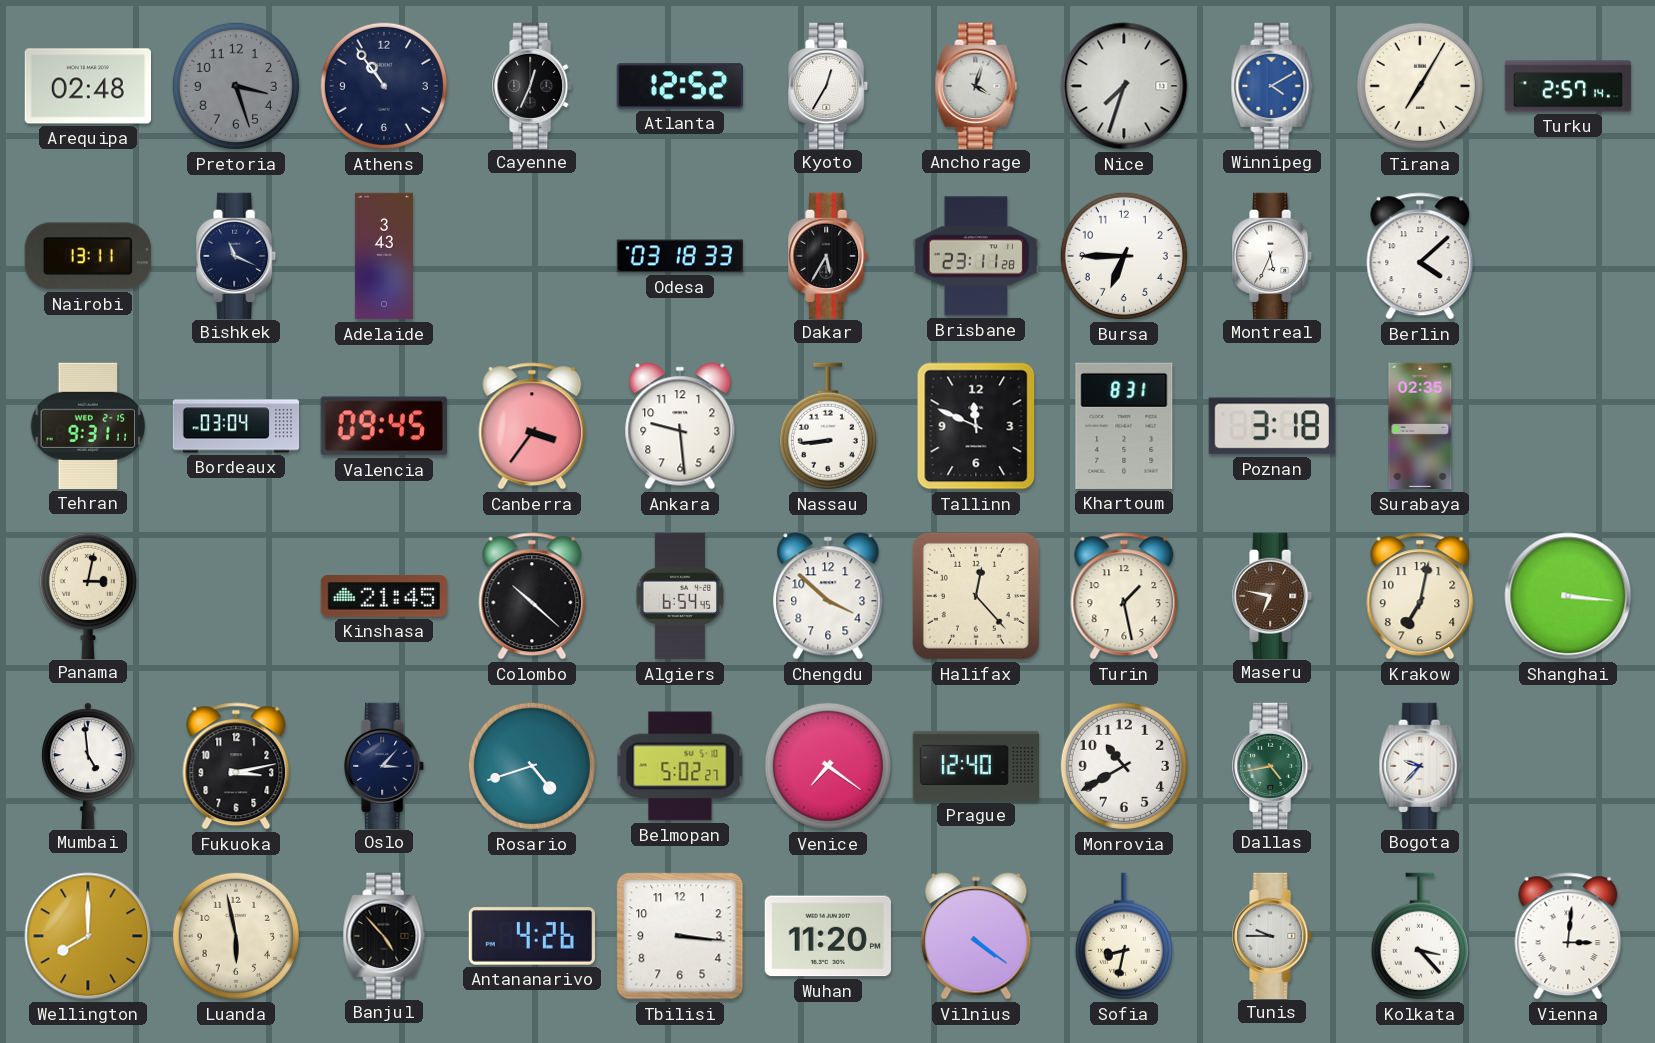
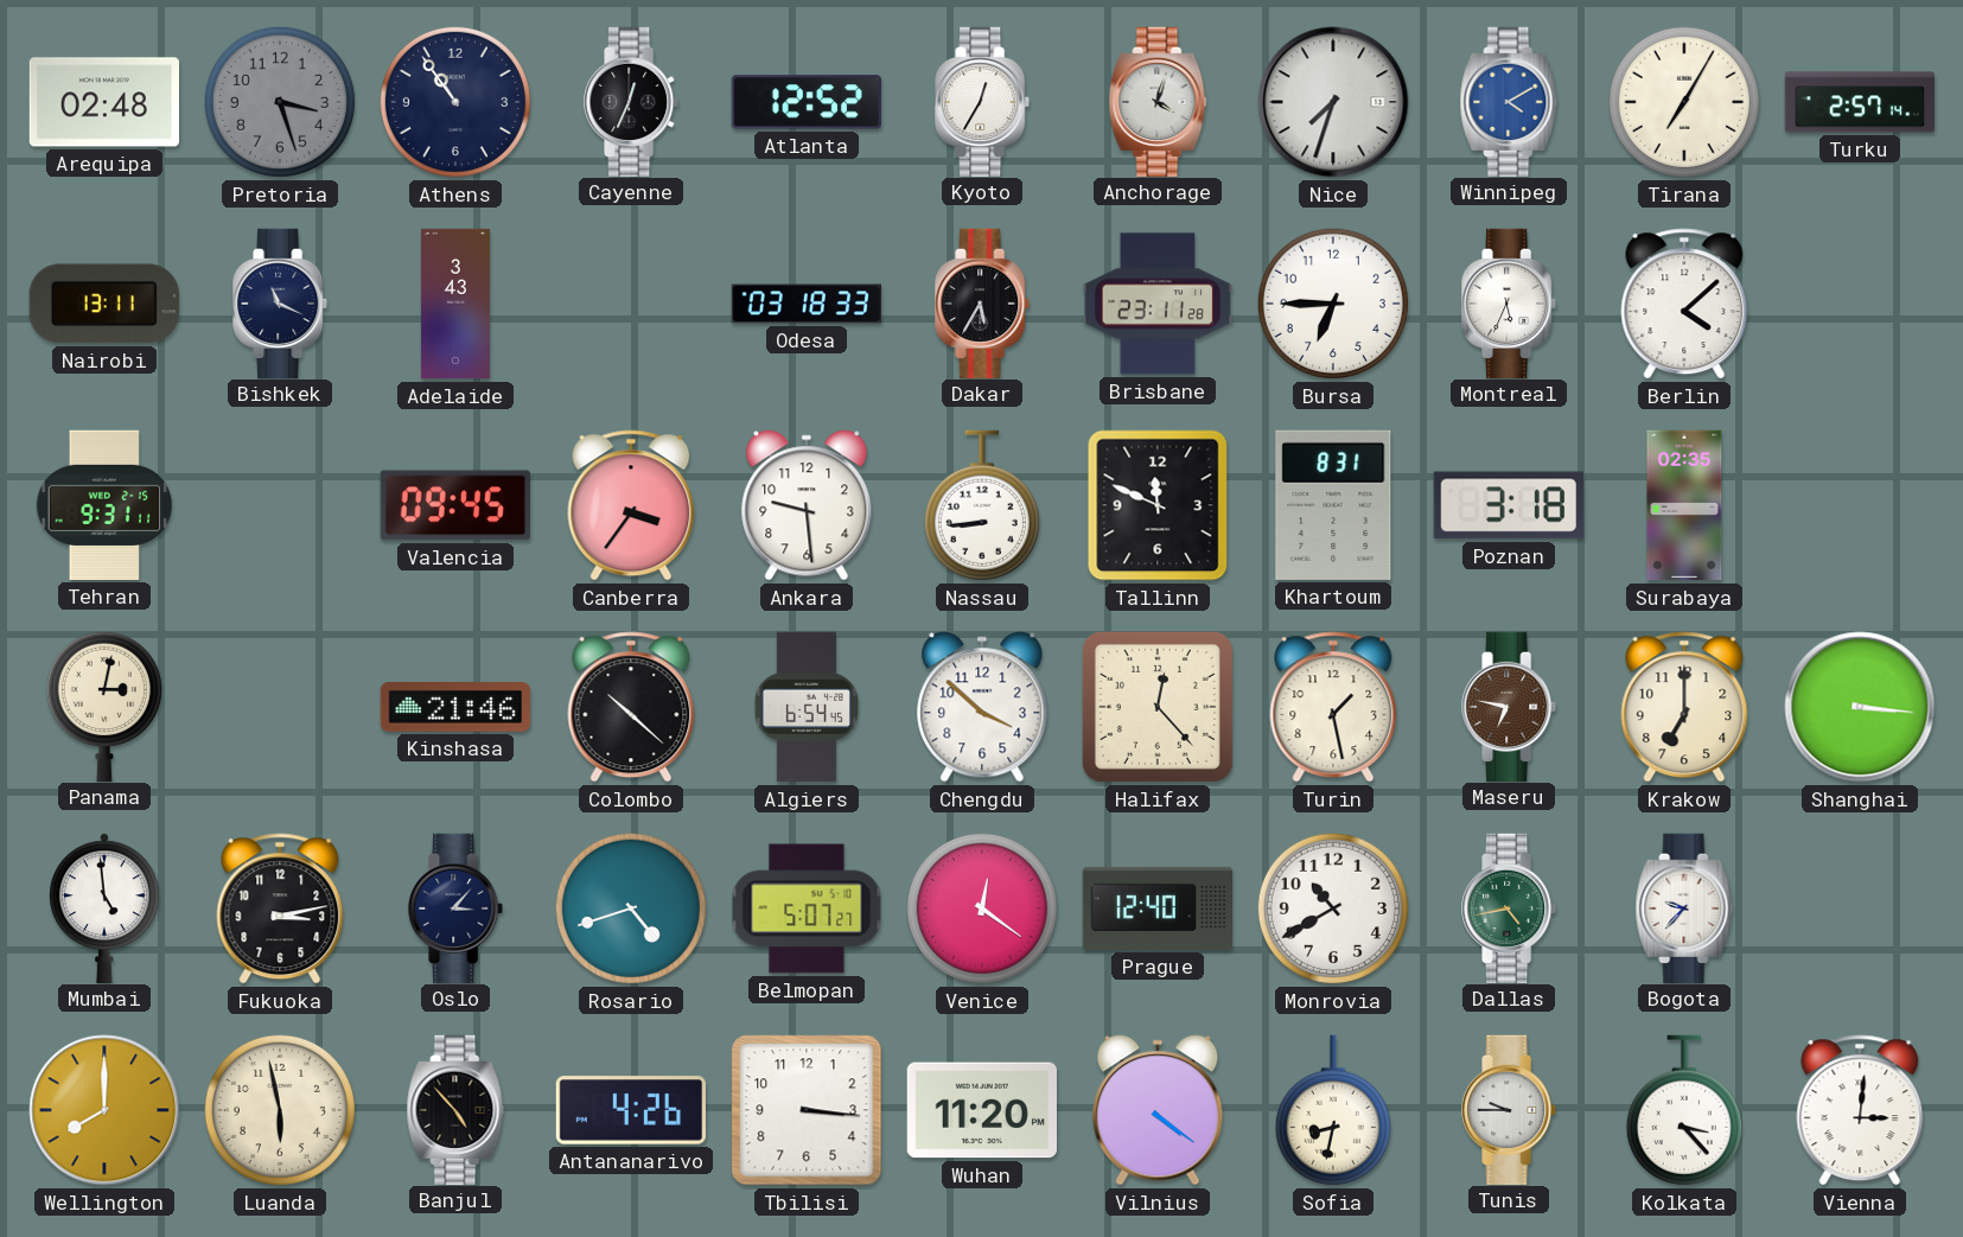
Bordeaux: 03:04 -> none (236, 426)
Kinshasa: 21:45 -> 21:46 (454, 708)
Krakow: 7:02 -> 7:00 (1684, 707)
Belmopan: 5:02 -> 5:07 (807, 908)
Venice: 7:21 -> 12:21 (982, 908)
